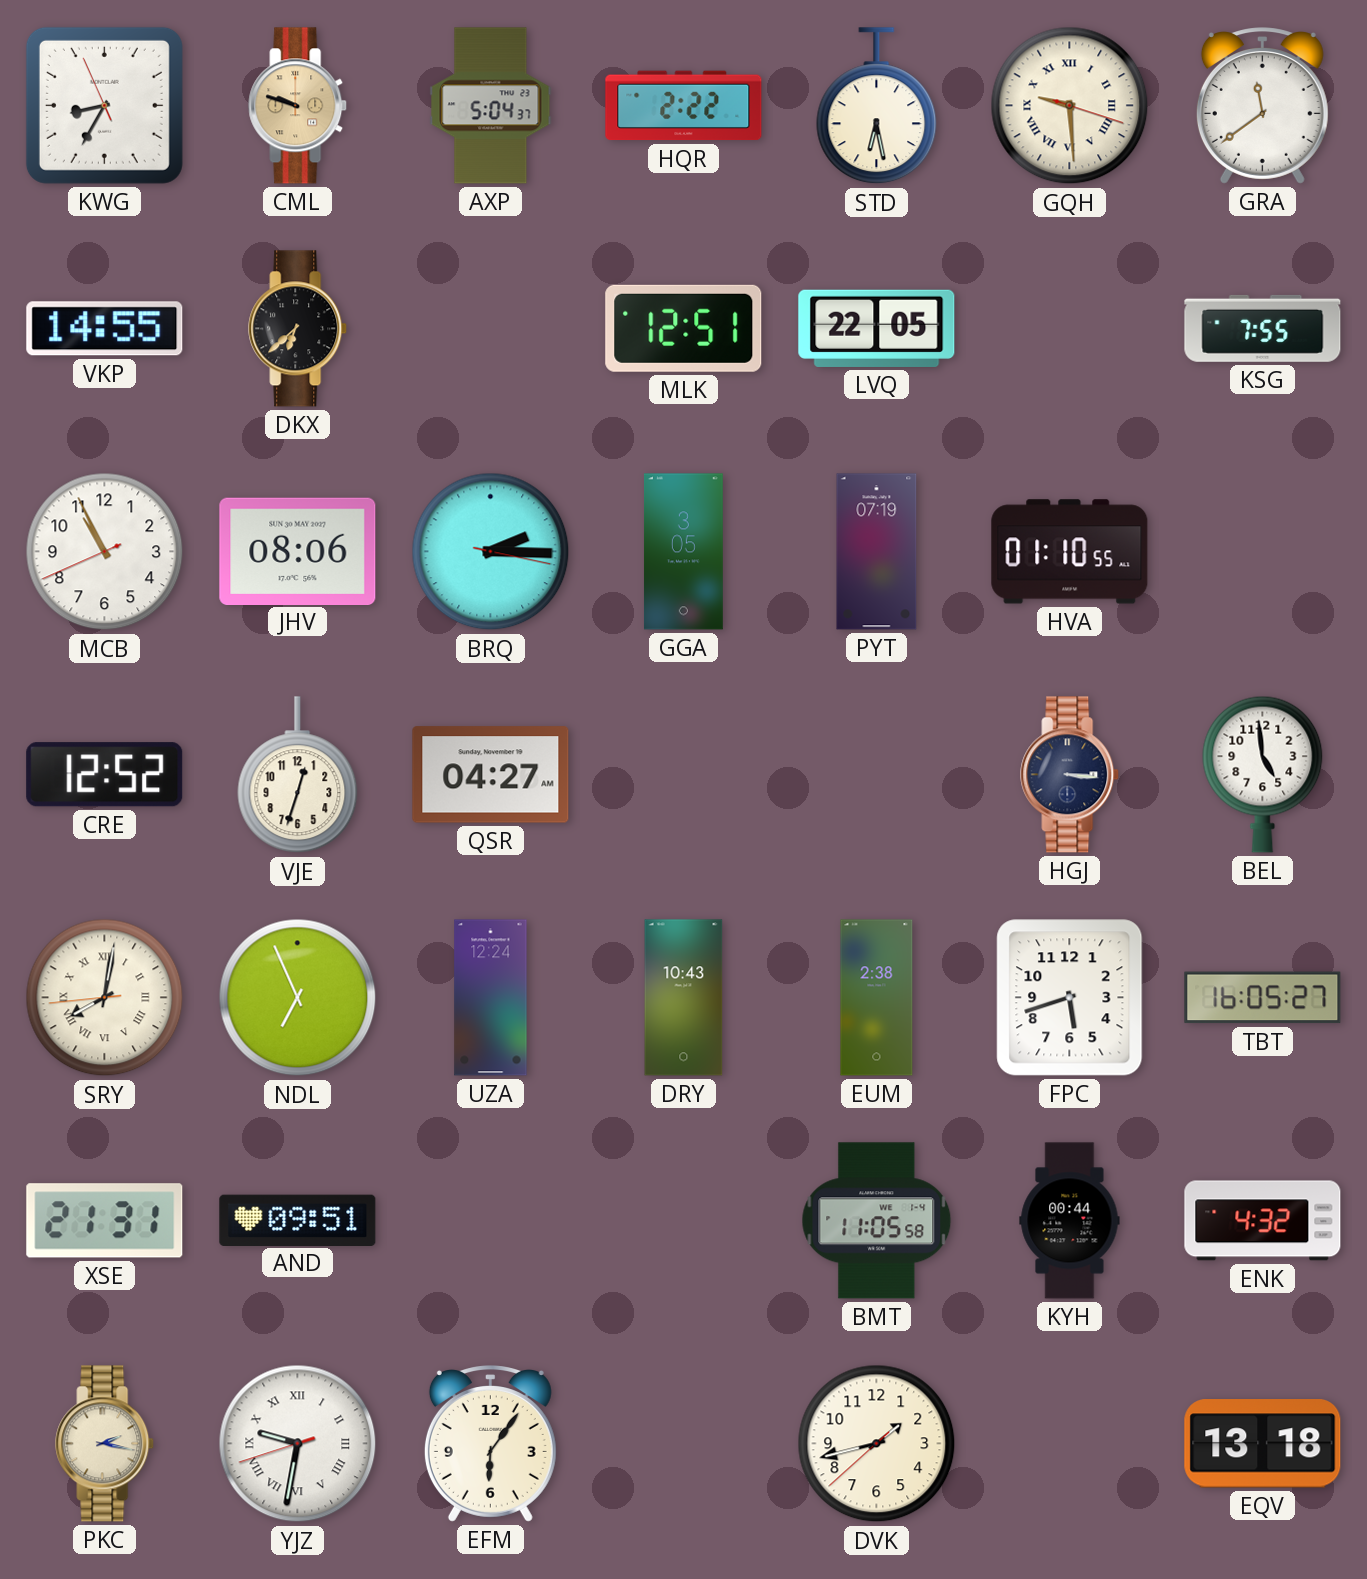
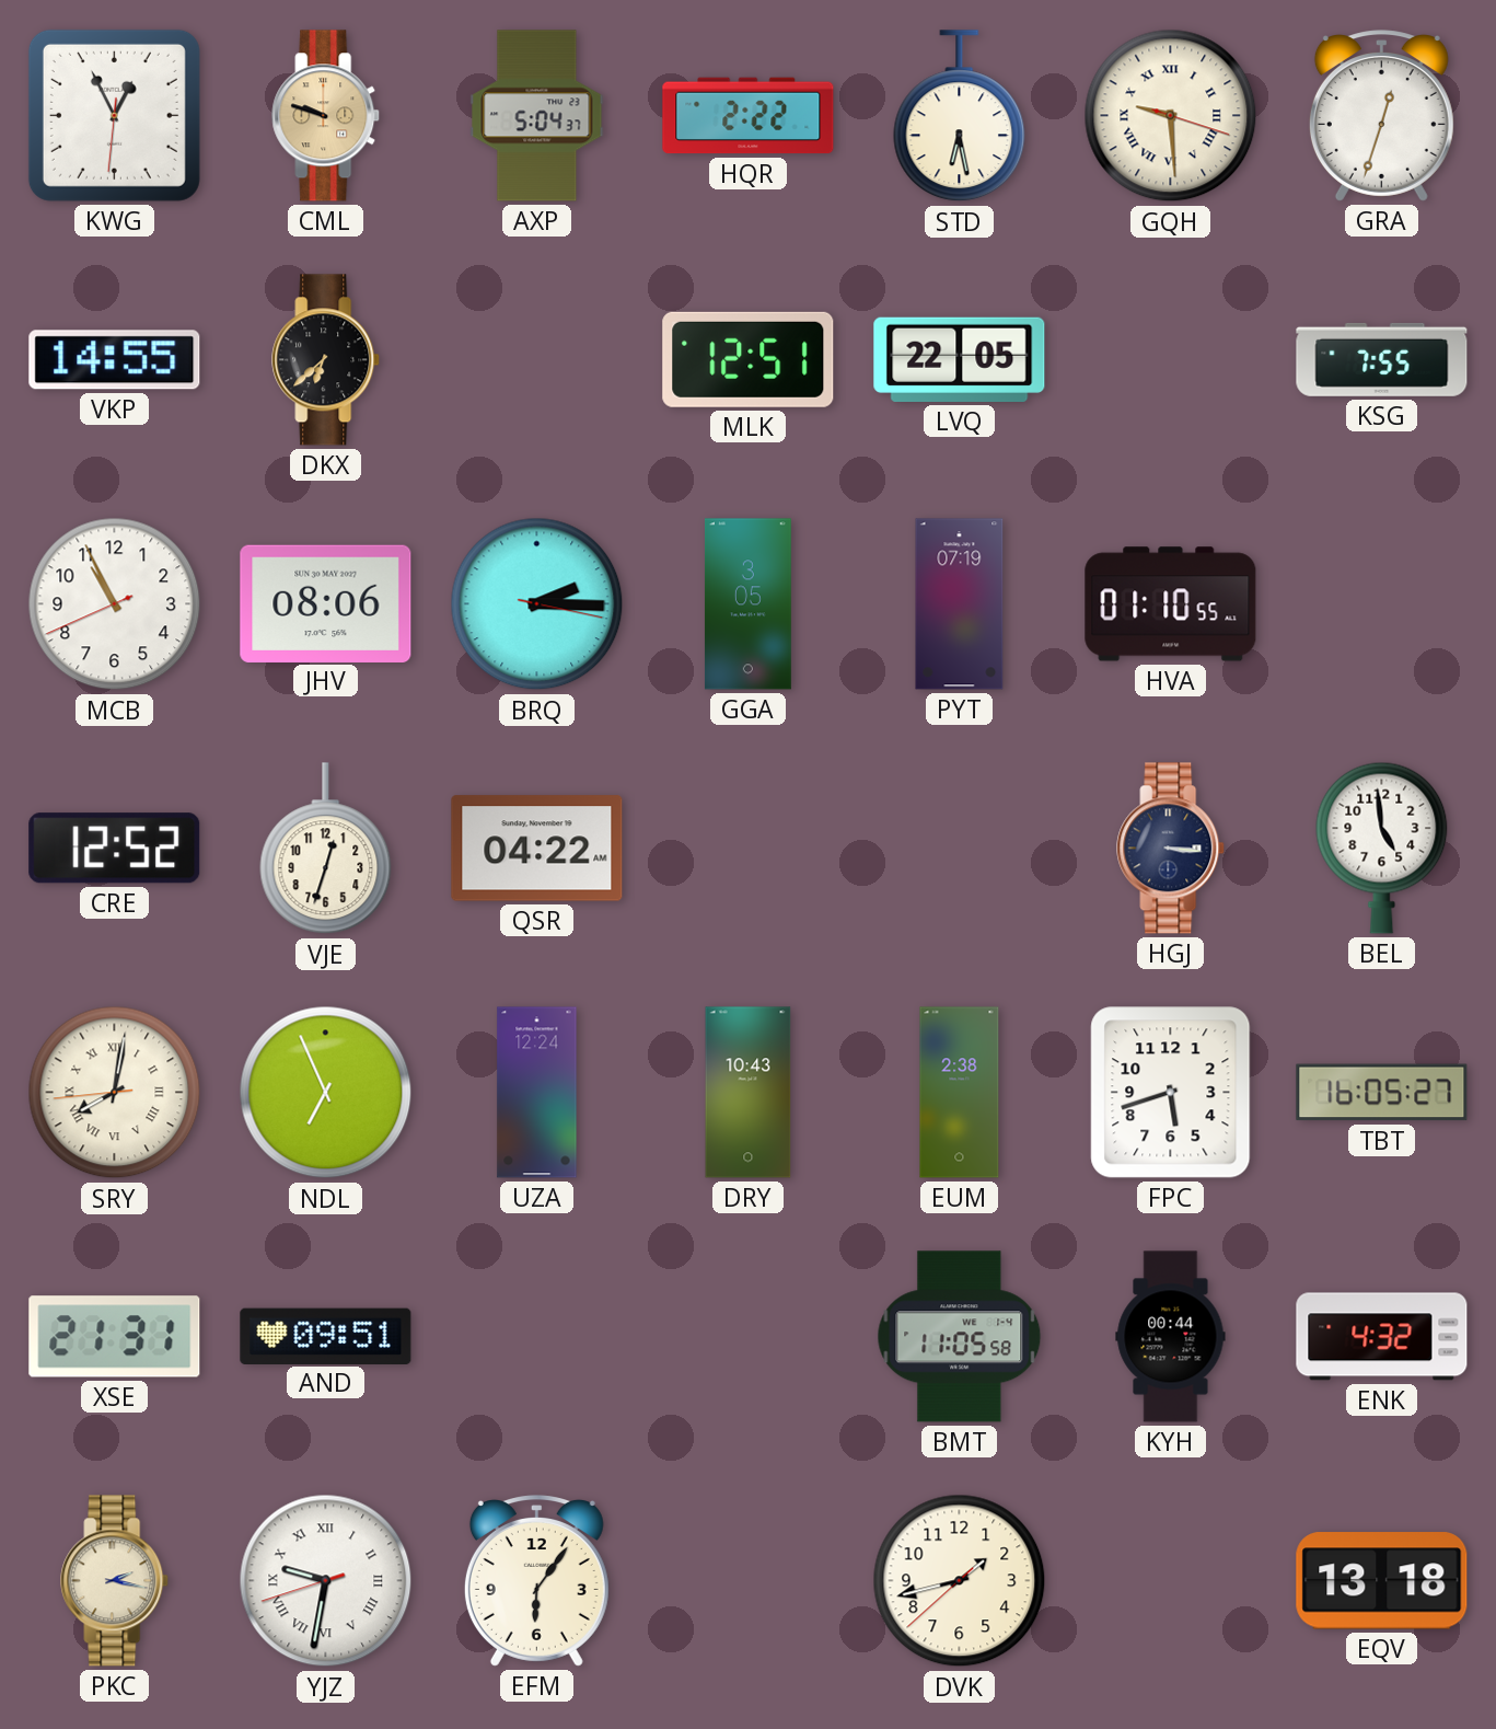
KWG: 8:34 -> 12:55 (114, 115)
GRA: 11:39 -> 12:33 (1381, 116)
QSR: 04:27 -> 04:22 (537, 849)
